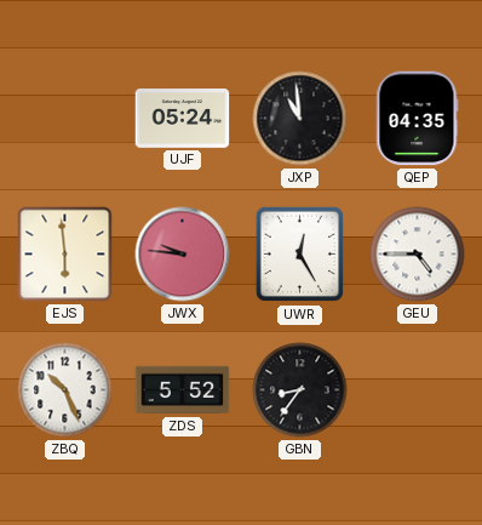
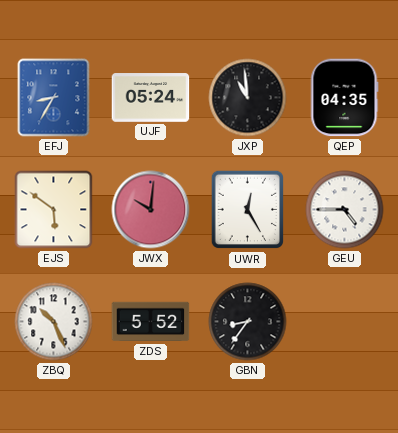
EFJ: none -> 8:35 (54, 98)
EJS: 5:59 -> 5:51 (54, 210)
JWX: 9:46 -> 10:01 (151, 210)
